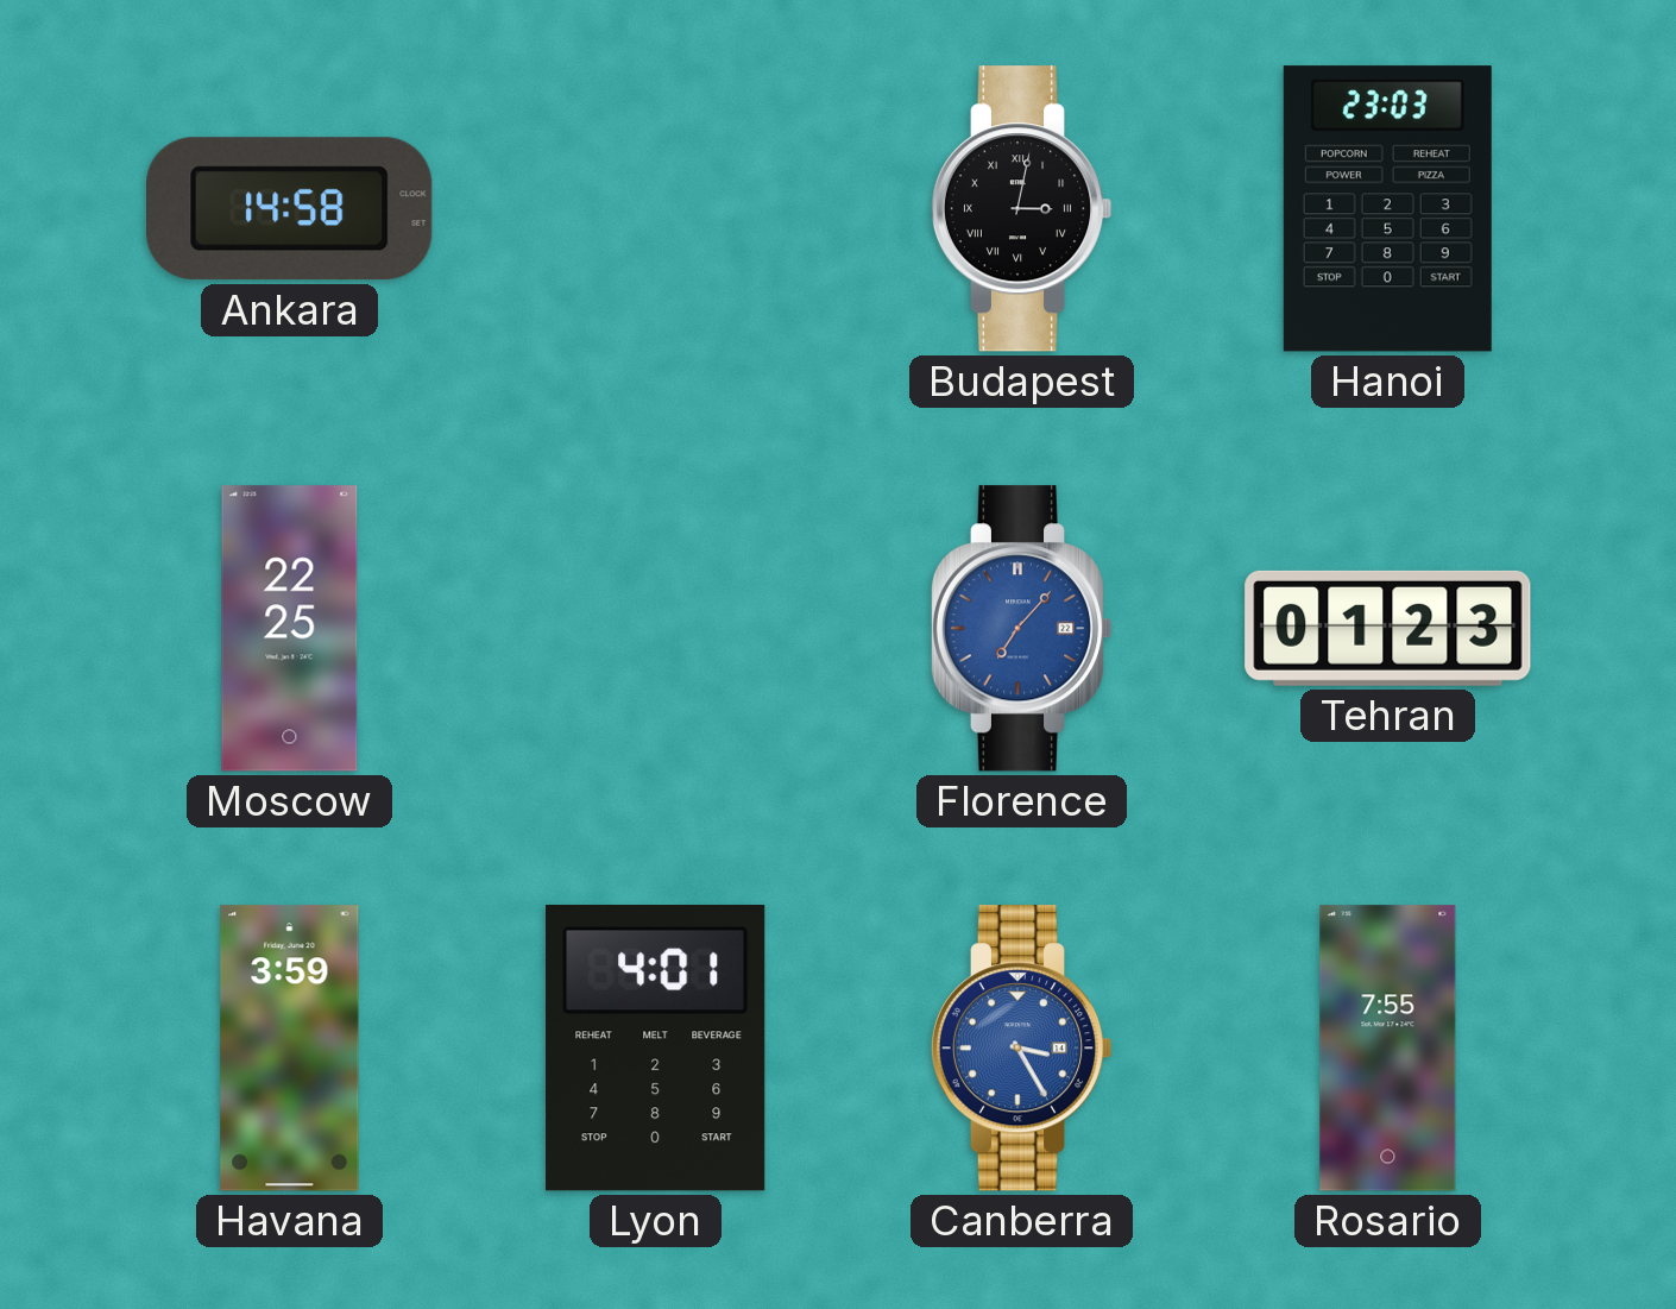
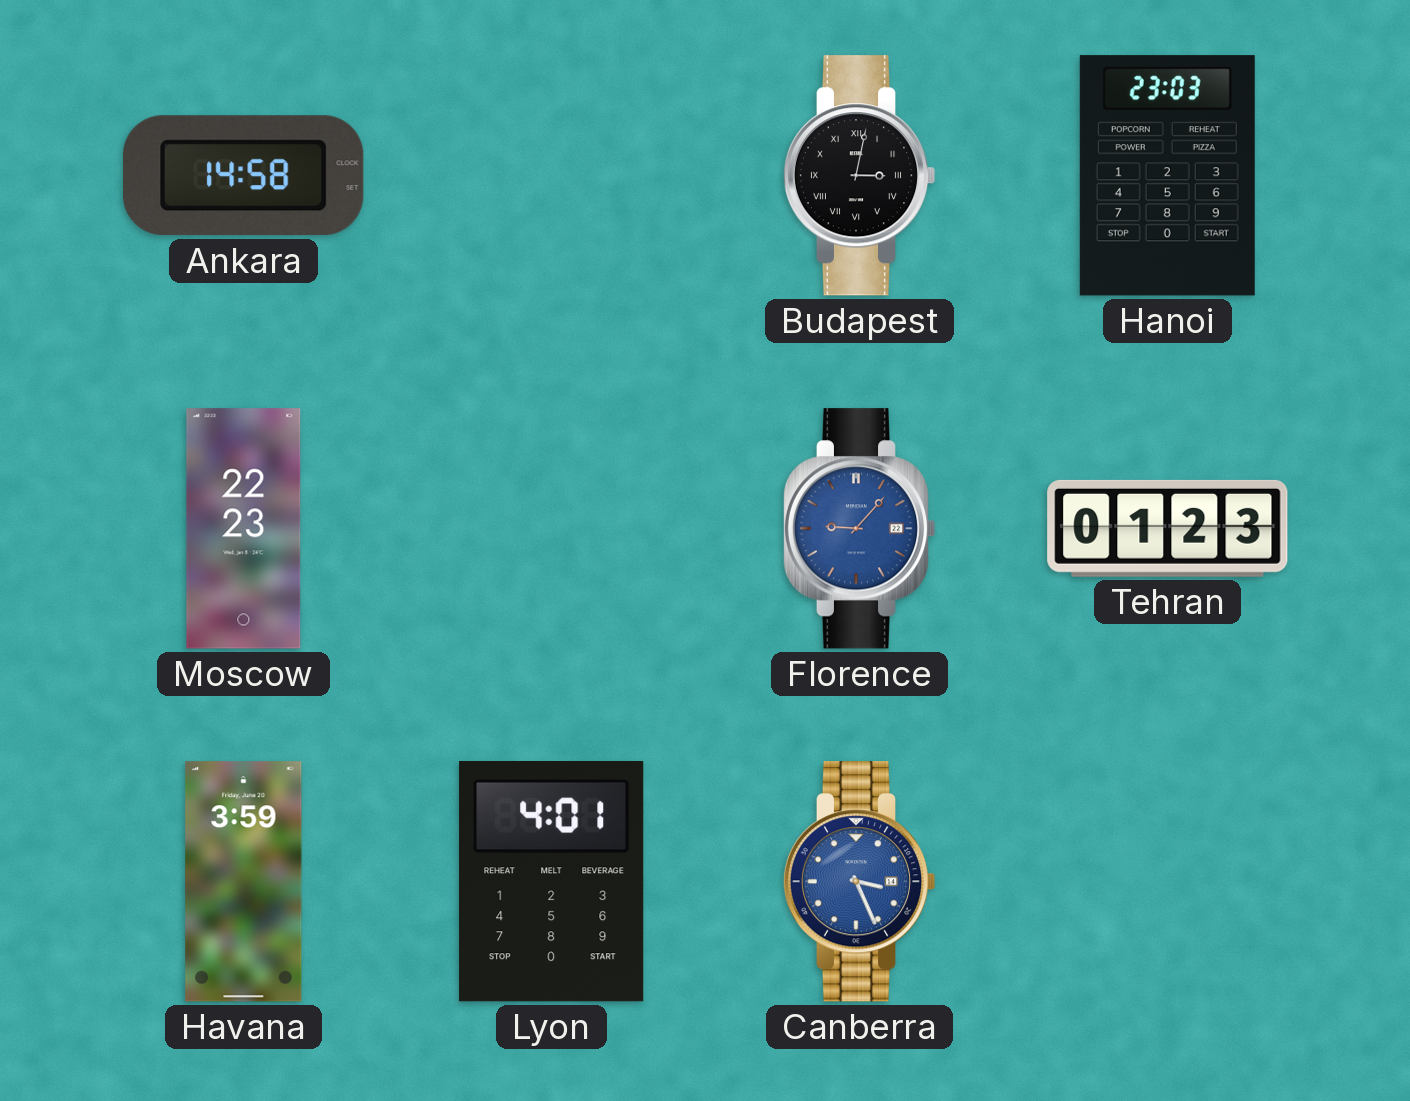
Moscow: 22:25 -> 22:23 (244, 529)
Florence: 7:07 -> 9:07 (859, 529)
Canberra: 3:25 -> 3:26 (859, 882)
Rosario: 7:55 -> none (1388, 1049)
